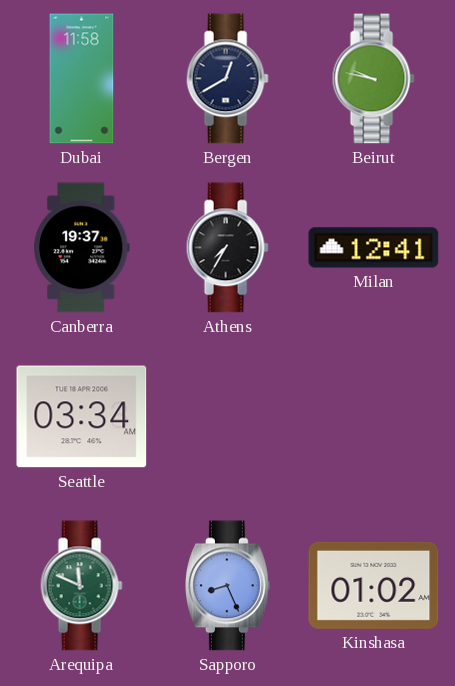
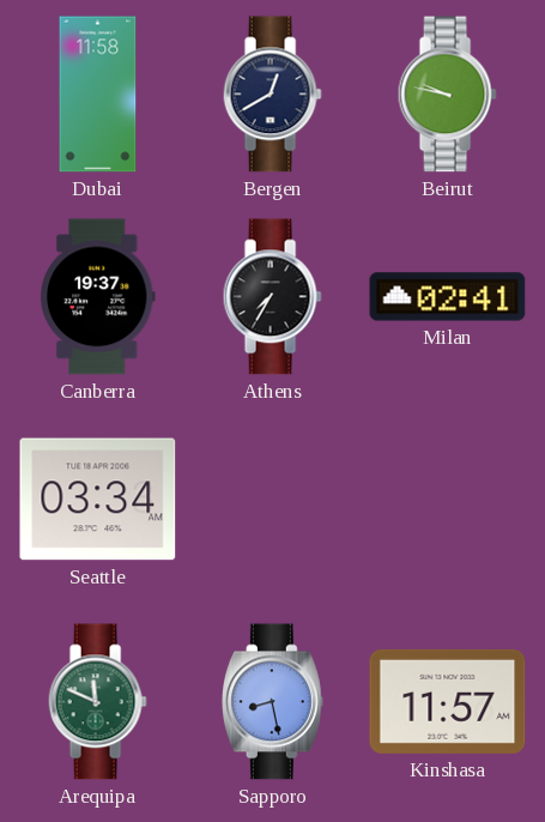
Milan: 12:41 -> 02:41 (448, 297)
Sapporo: 8:26 -> 8:28 (272, 702)
Kinshasa: 01:02 -> 11:57 (448, 701)
